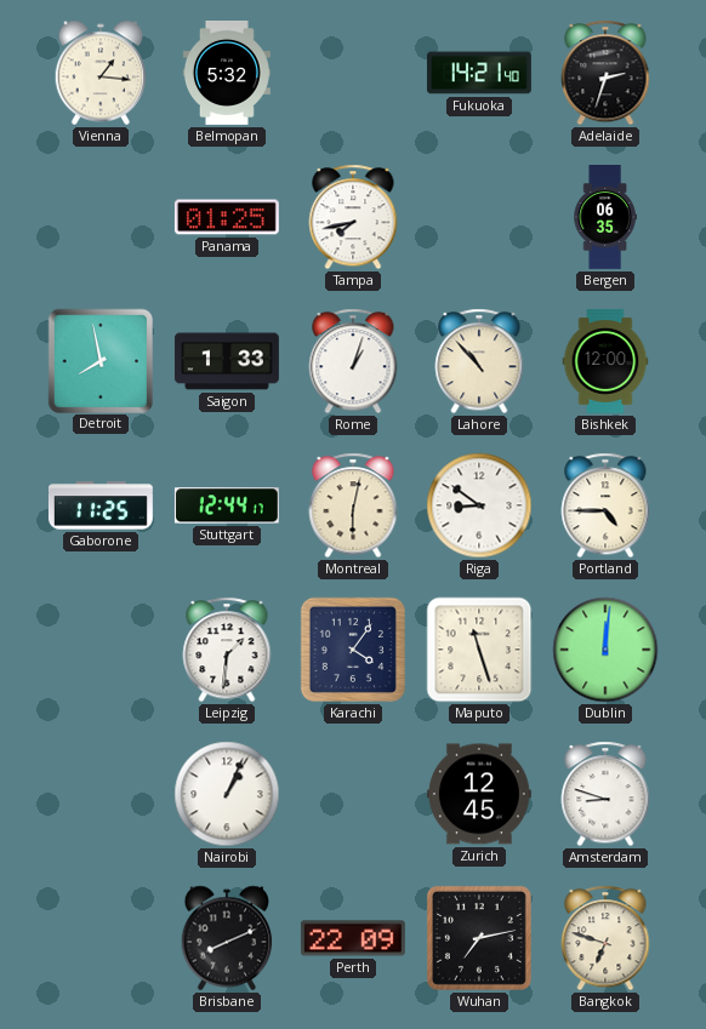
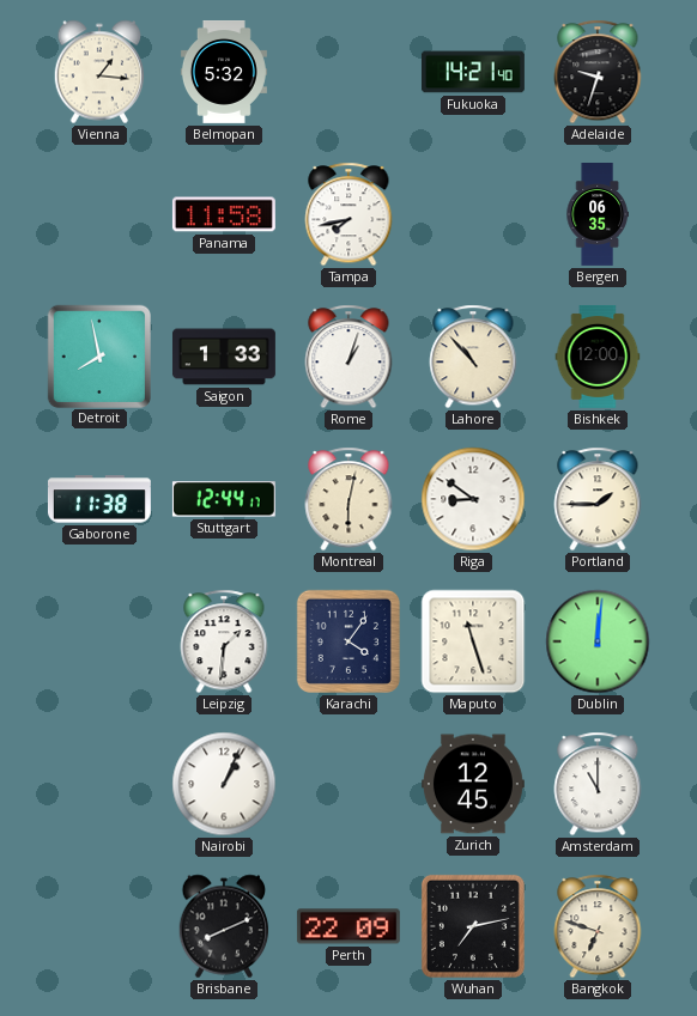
Adelaide: 2:33 -> 9:33 (598, 72)
Panama: 01:25 -> 11:58 (224, 214)
Gaborone: 11:25 -> 11:38 (99, 499)
Portland: 4:45 -> 1:45 (598, 499)
Amsterdam: 8:48 -> 11:00 (598, 784)
